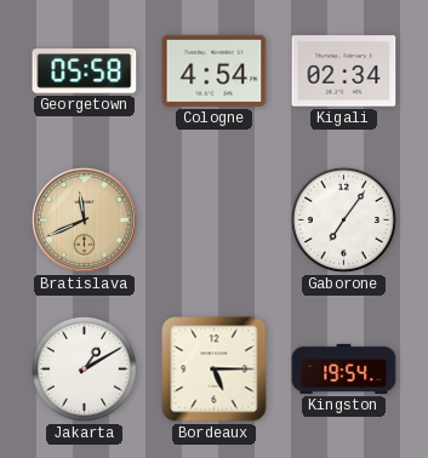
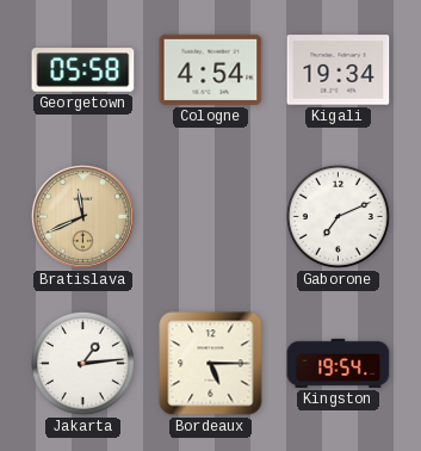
Kigali: 02:34 -> 19:34 (339, 70)
Gaborone: 7:06 -> 7:11 (338, 216)
Jakarta: 1:10 -> 1:14 (82, 363)
